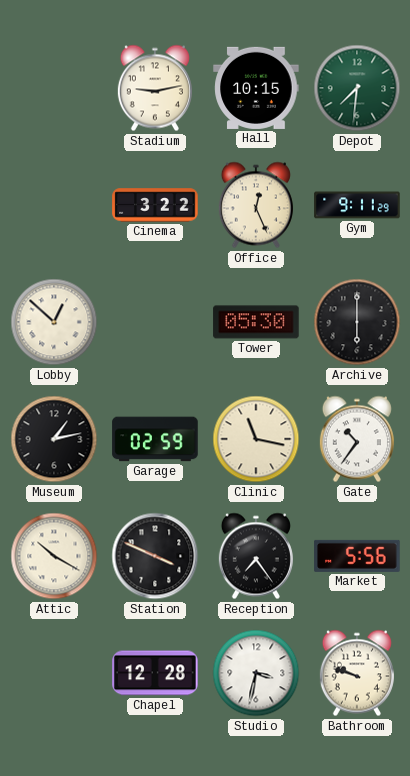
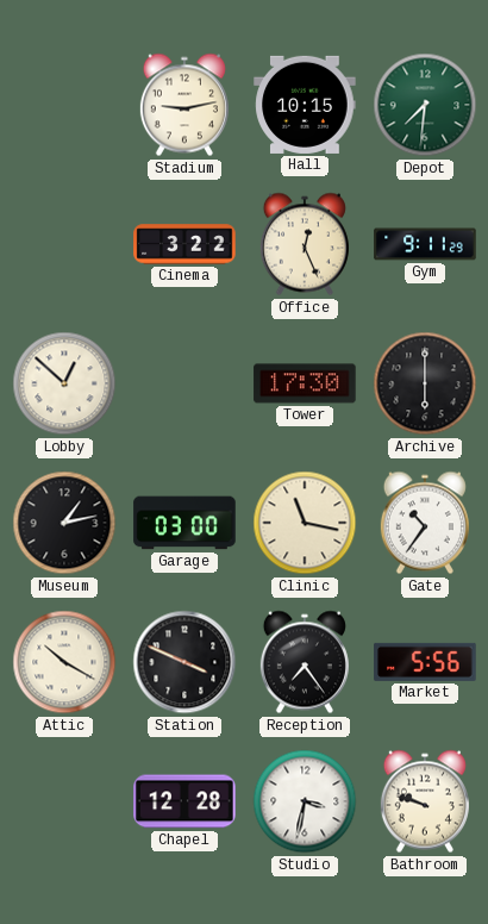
Tower: 05:30 -> 17:30 (305, 383)
Garage: 02:59 -> 03:00 (184, 523)
